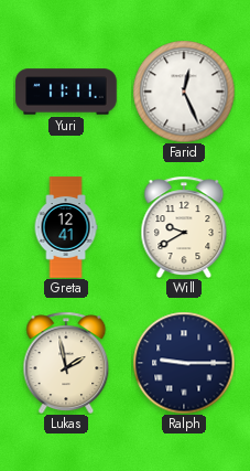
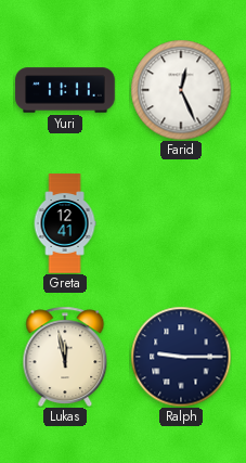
Will: 9:40 -> none (184, 227)
Lukas: 1:58 -> 11:58 (65, 357)
